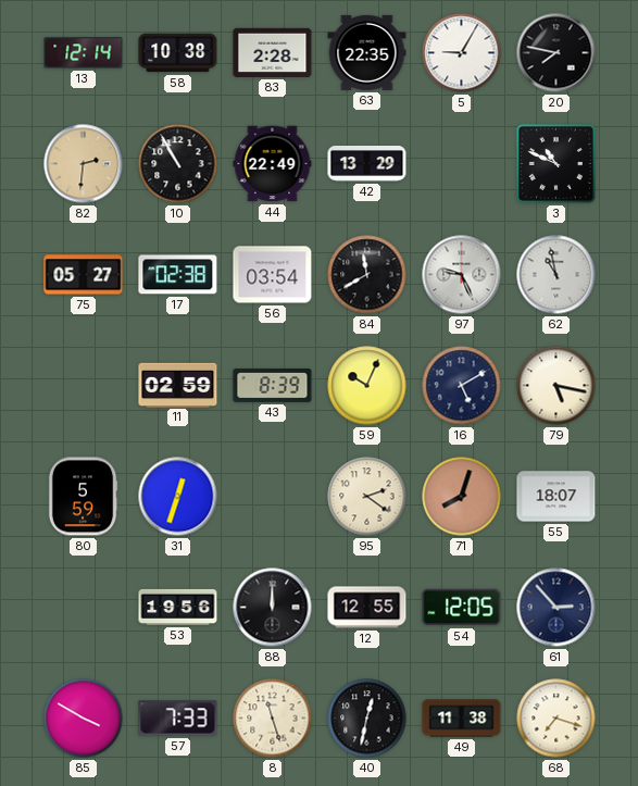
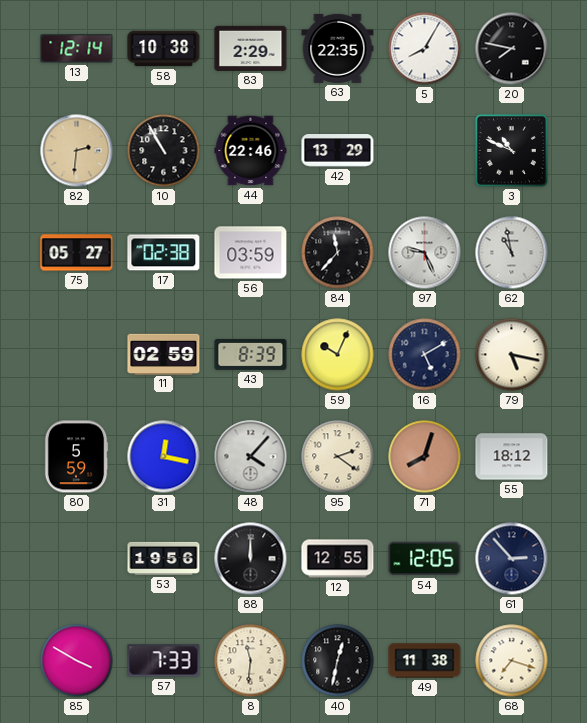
83: 2:28 -> 2:29 (251, 48)
5: 9:05 -> 8:05 (425, 49)
44: 22:49 -> 22:46 (251, 151)
56: 03:54 -> 03:59 (251, 253)
84: 11:40 -> 11:37 (338, 253)
31: 12:33 -> 12:17 (164, 457)
48: none -> 4:07 (251, 457)
55: 18:07 -> 18:12 (512, 457)
8: 11:27 -> 11:31 (251, 661)
